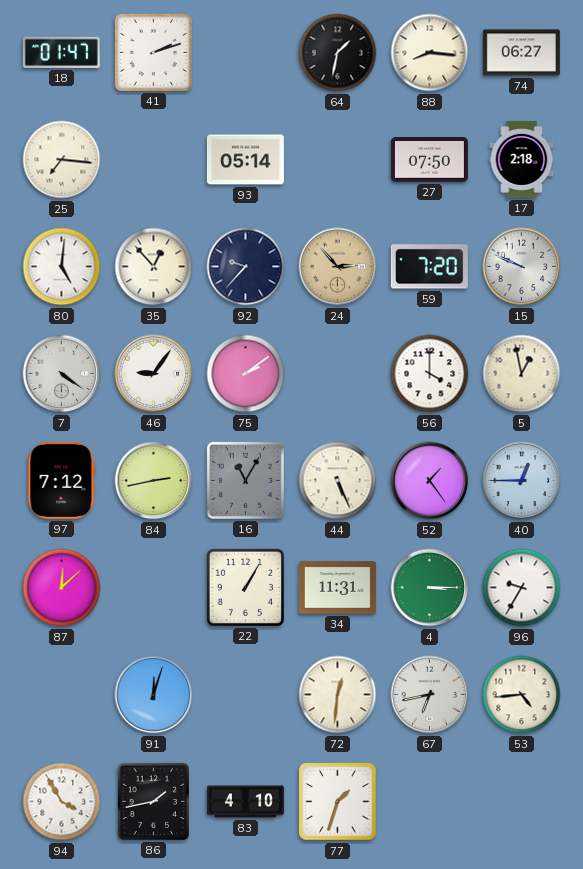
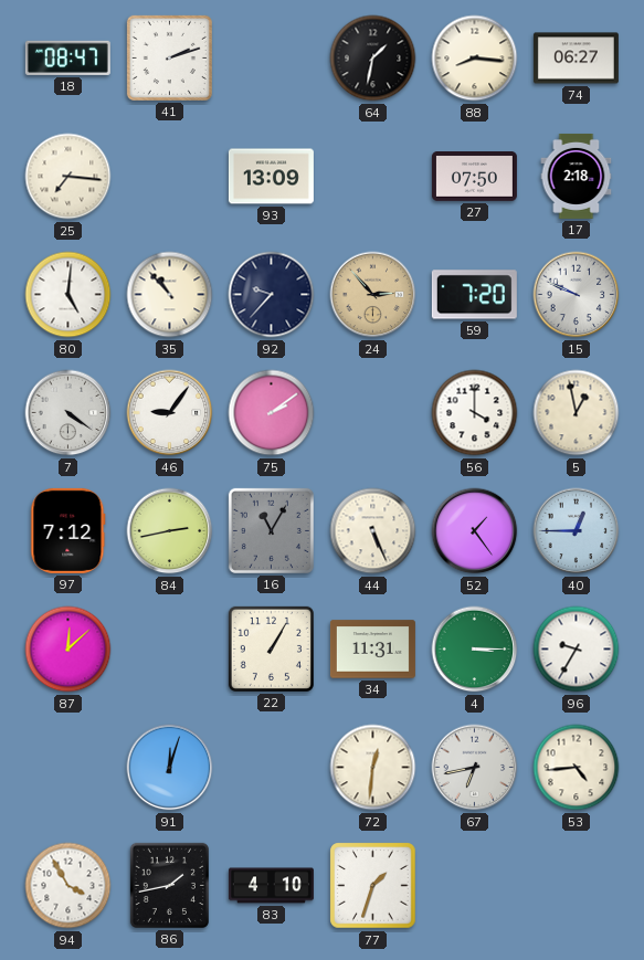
18: 01:47 -> 08:47 (67, 57)
93: 05:14 -> 13:09 (271, 177)
35: 12:53 -> 10:53 (170, 295)
